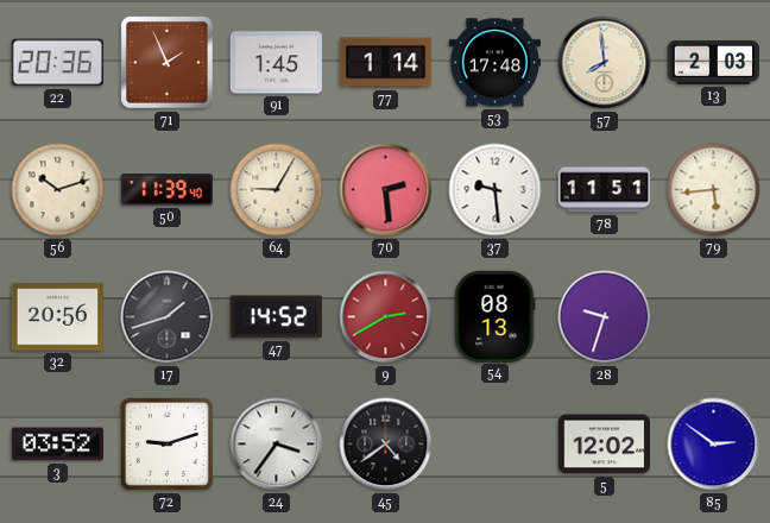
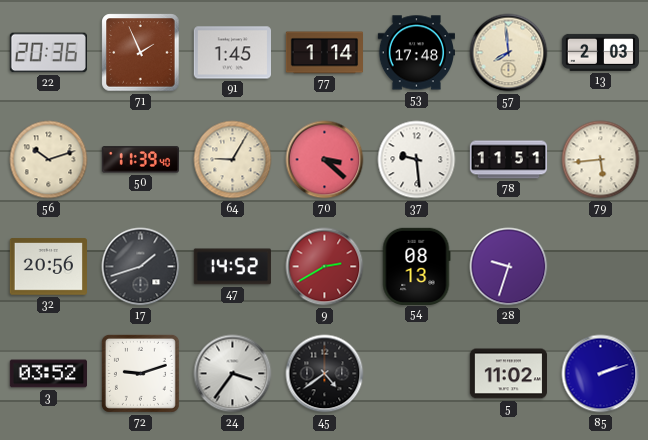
70: 2:29 -> 3:22 (325, 160)
5: 12:02 -> 11:02 (508, 374)
85: 2:51 -> 2:12 (601, 374)
